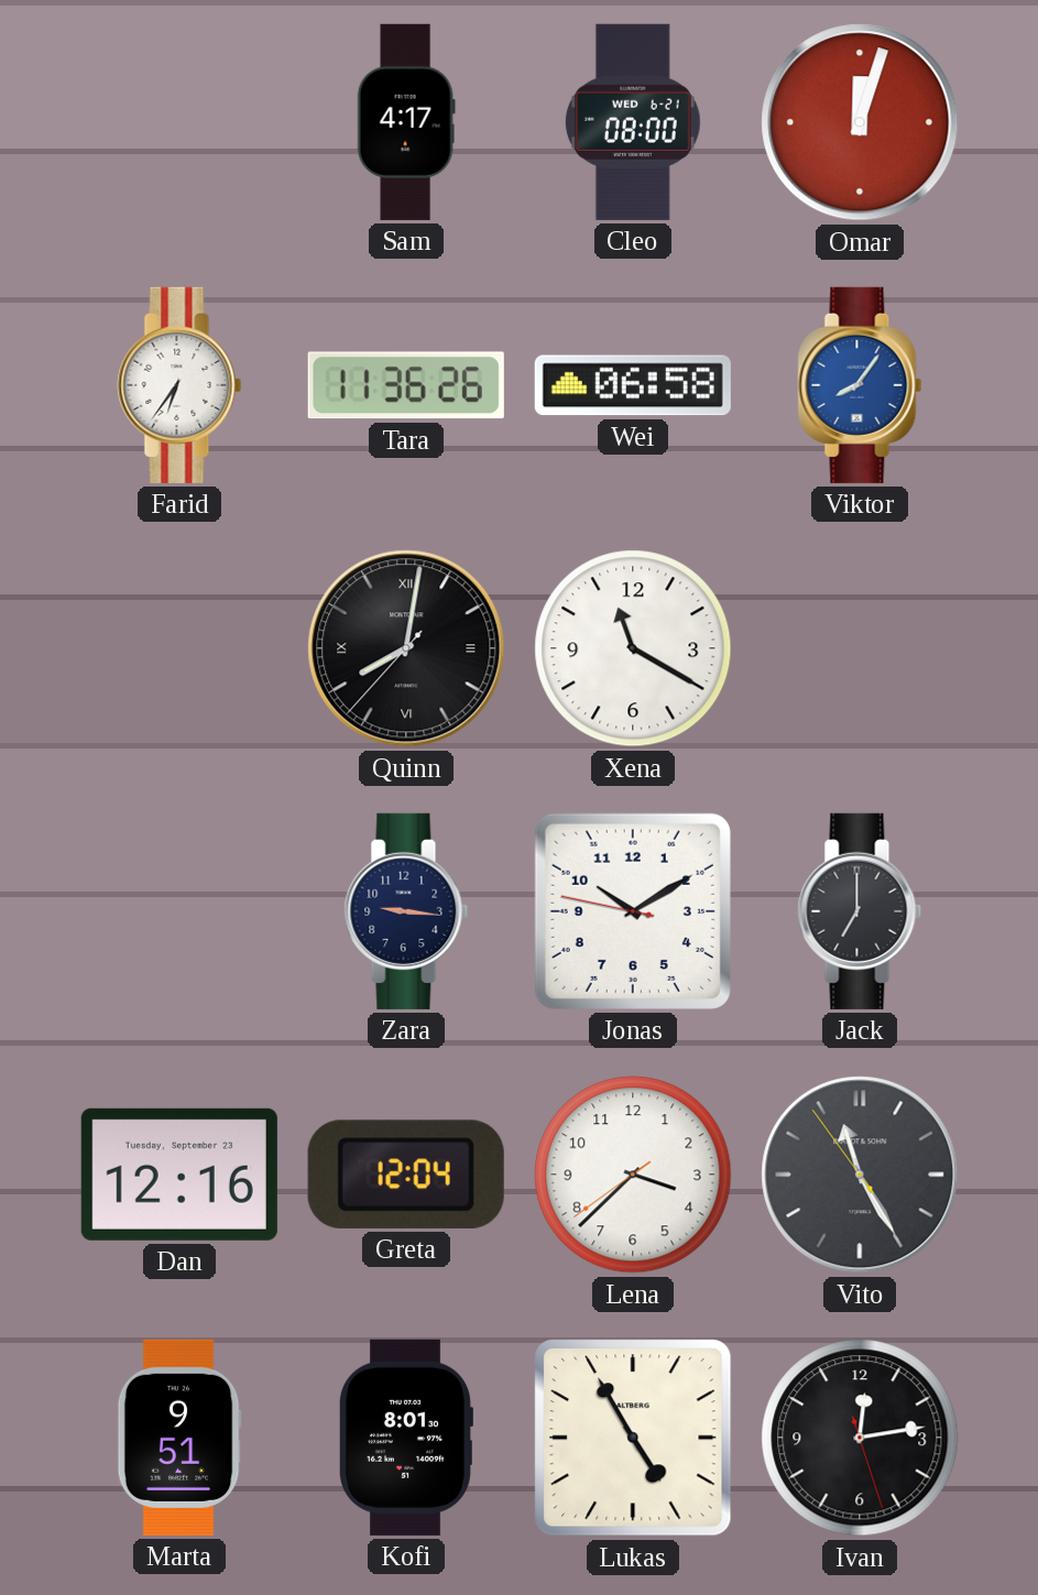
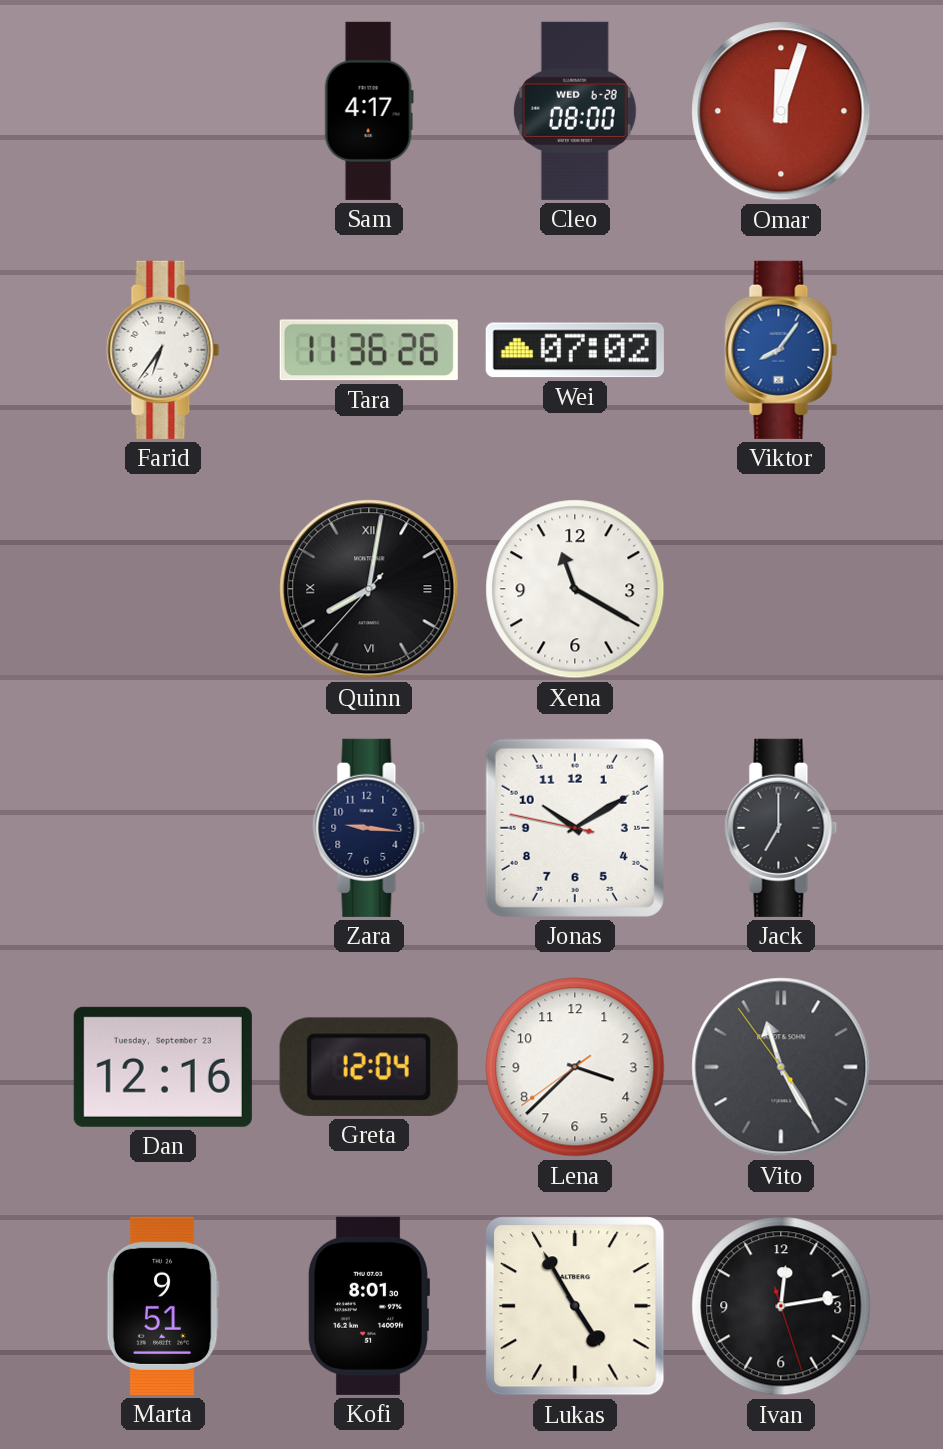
Cleo date: WED 6-21 -> WED 6-28 (575, 111)
Wei: 06:58 -> 07:02 (575, 350)
